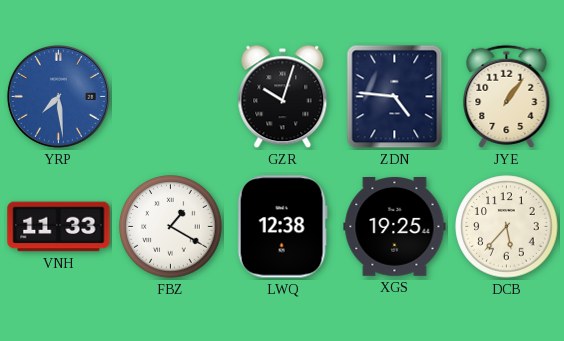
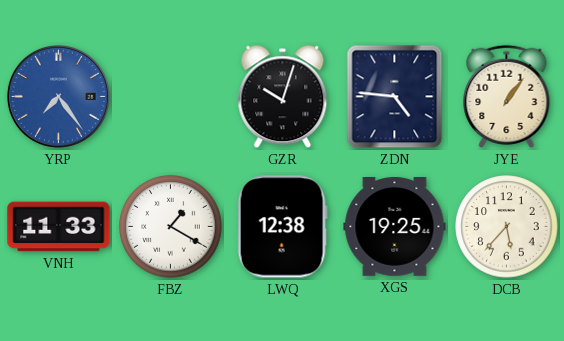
YRP: 7:29 -> 7:24 (58, 96)
